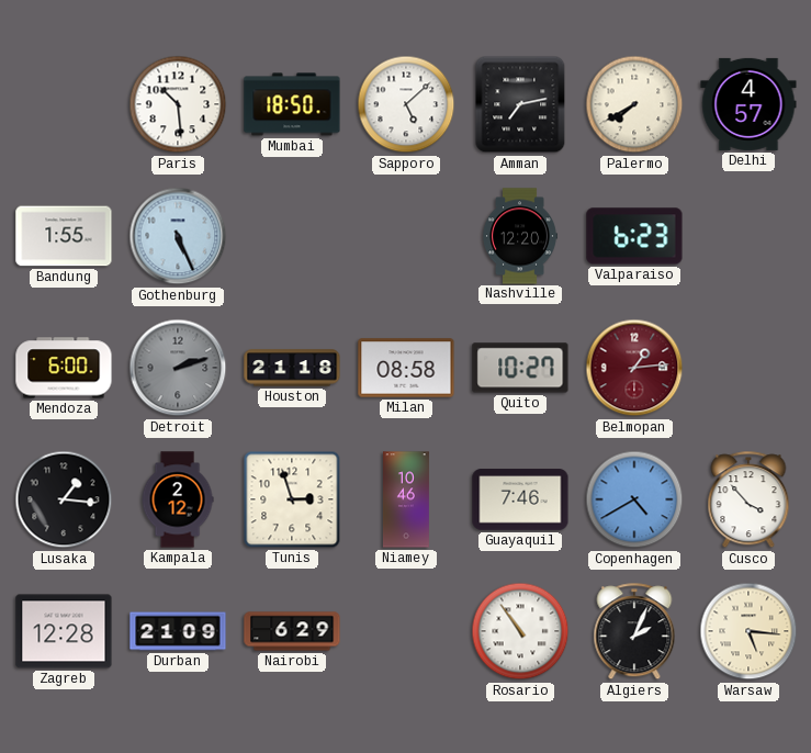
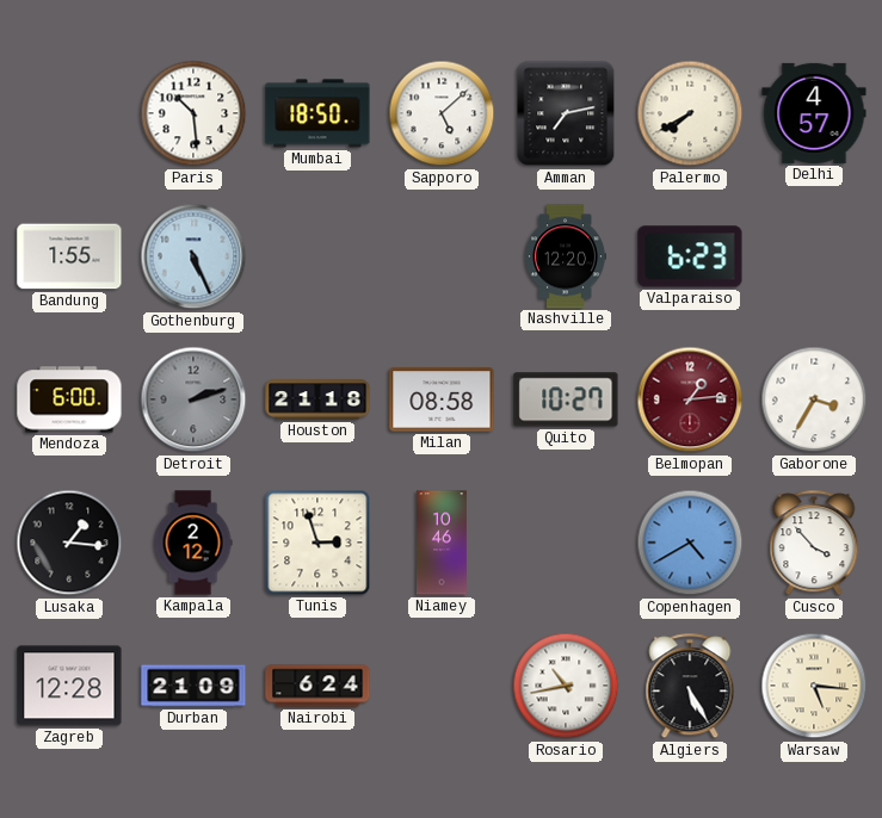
Gaborone: none -> 3:35 (814, 399)
Guayaquil: 7:46 -> none (520, 499)
Nairobi: 6:29 -> 6:24 (317, 686)
Rosario: 10:54 -> 10:43 (566, 686)
Algiers: 2:04 -> 5:25 (690, 687)
